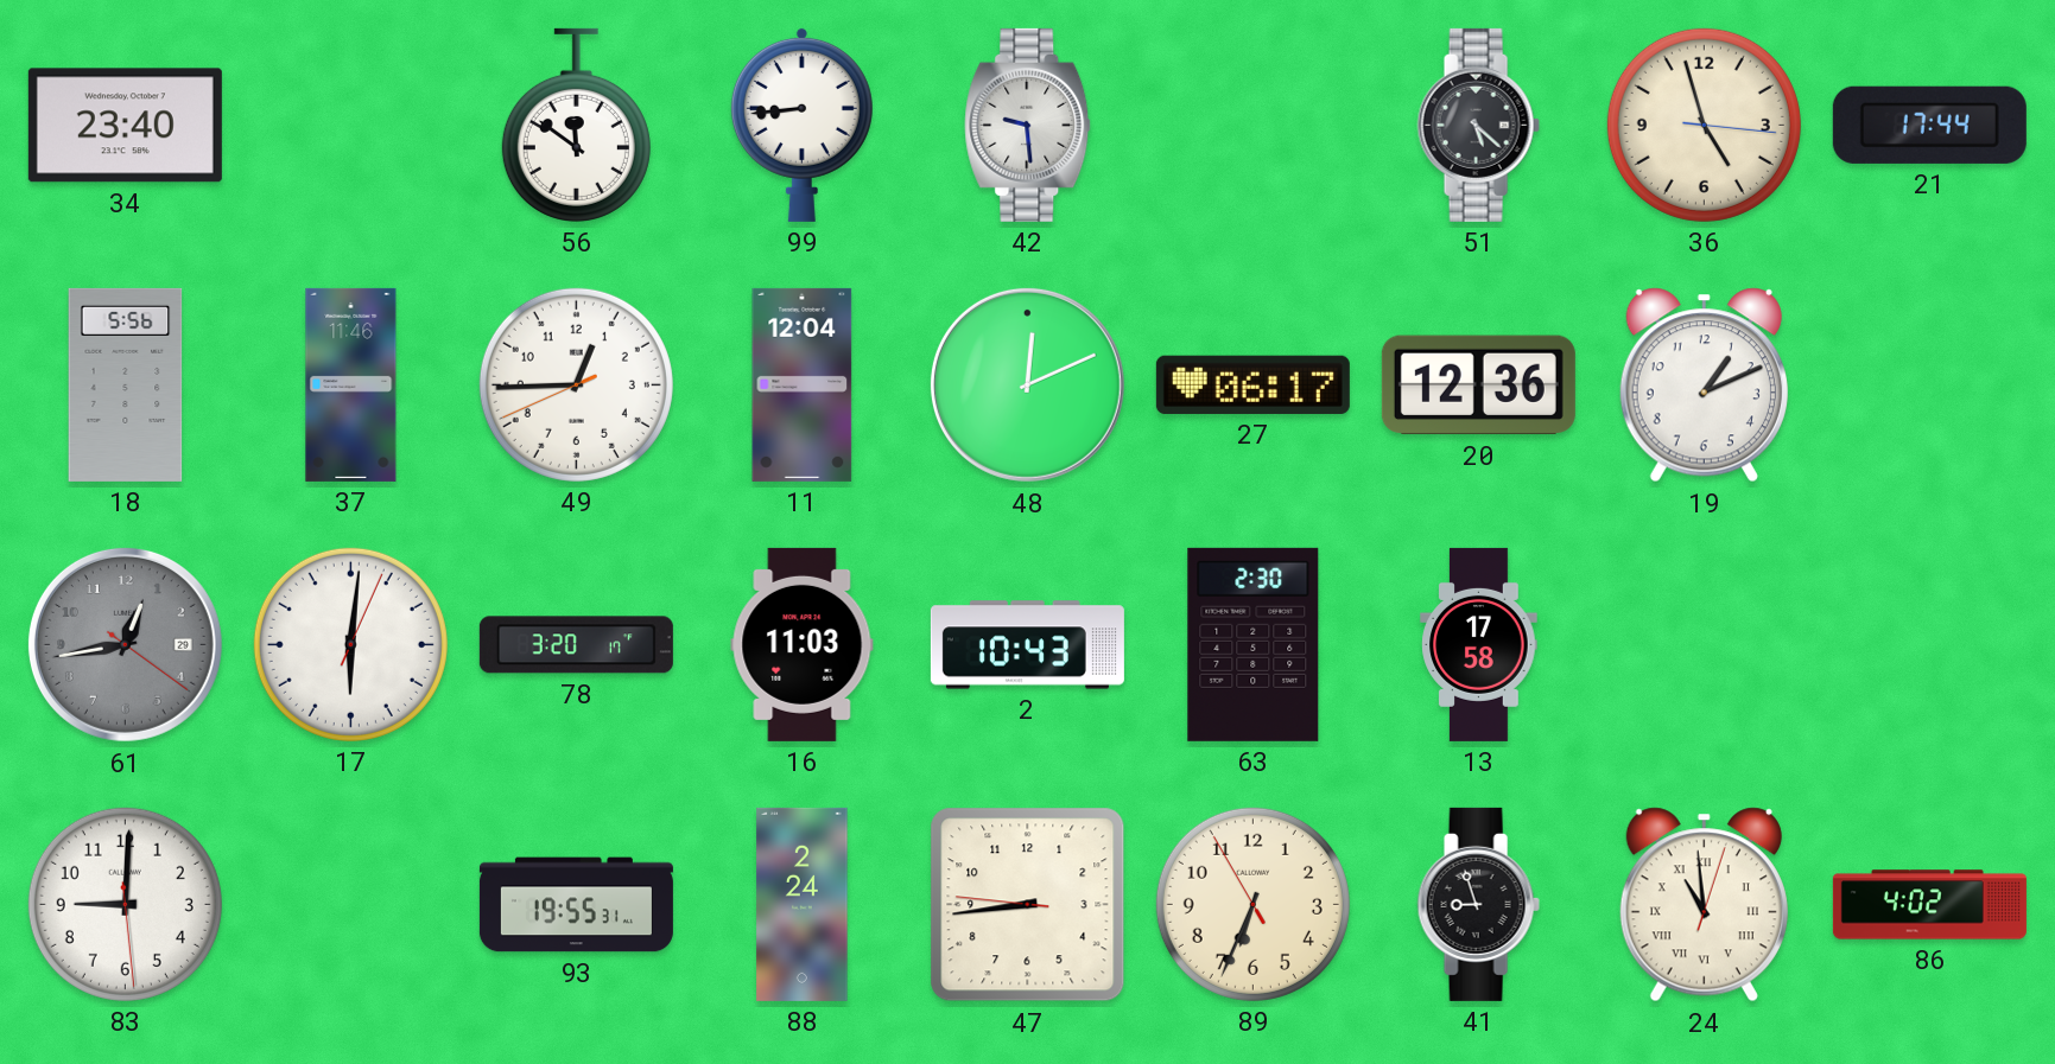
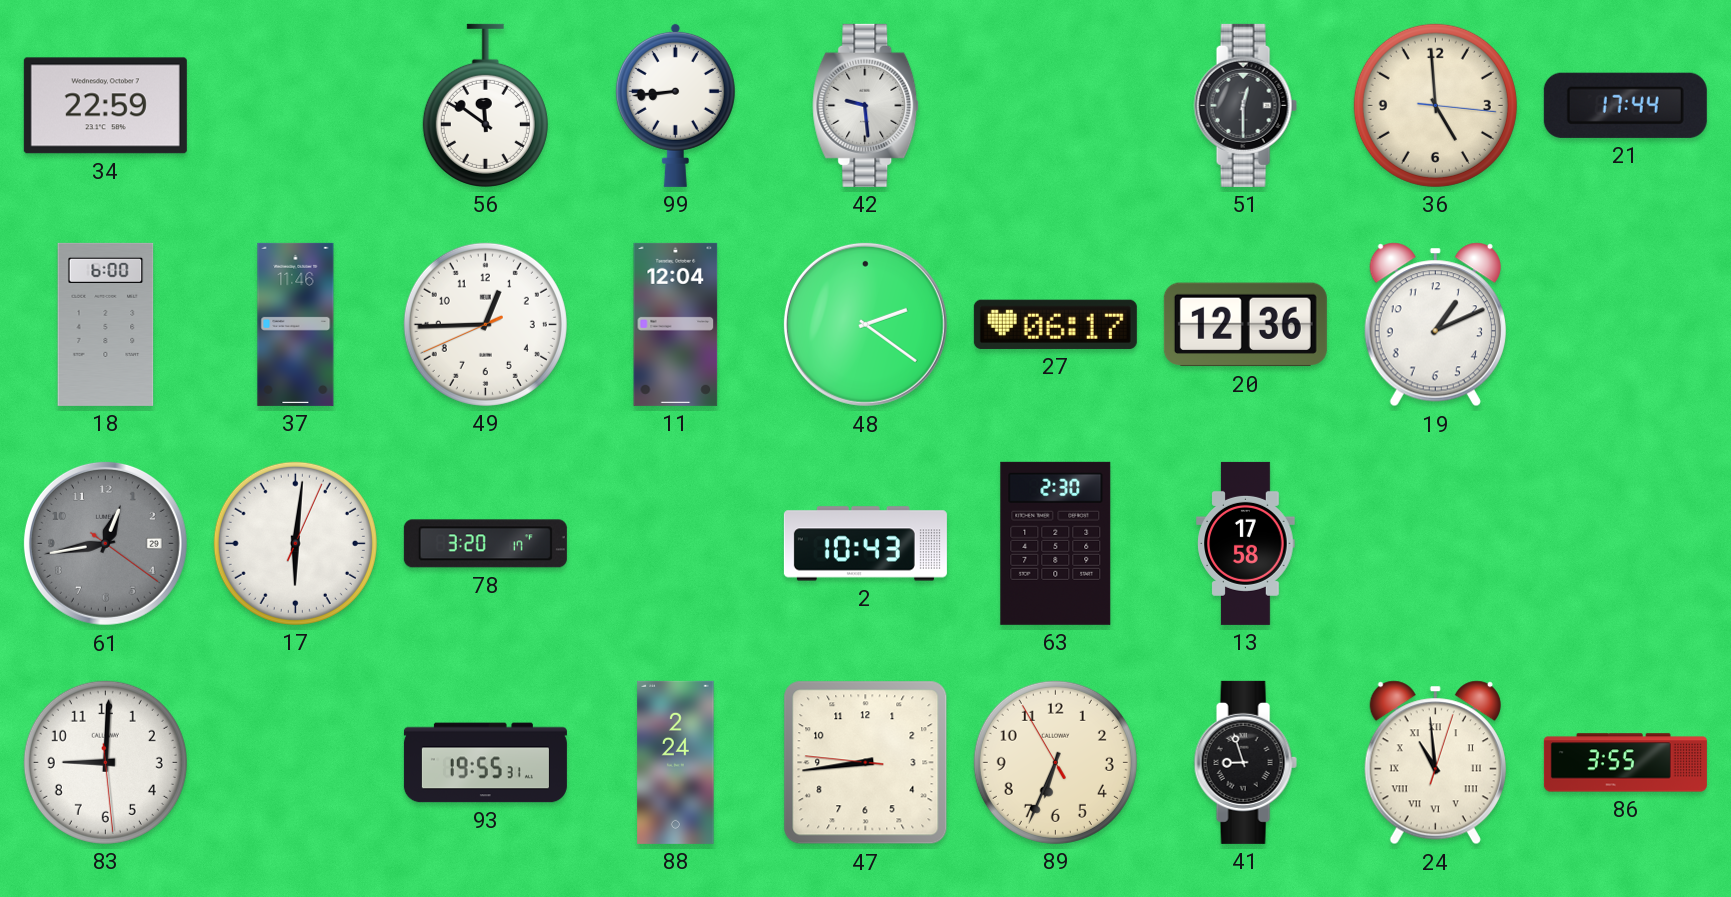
34: 23:40 -> 22:59 (105, 106)
51: 5:22 -> 12:30 (1245, 105)
36: 4:57 -> 4:59 (1435, 105)
18: 5:56 -> 6:00 (106, 324)
48: 12:11 -> 2:21 (865, 324)
16: 11:03 -> none (803, 644)
86: 4:02 -> 3:55 (1625, 763)
